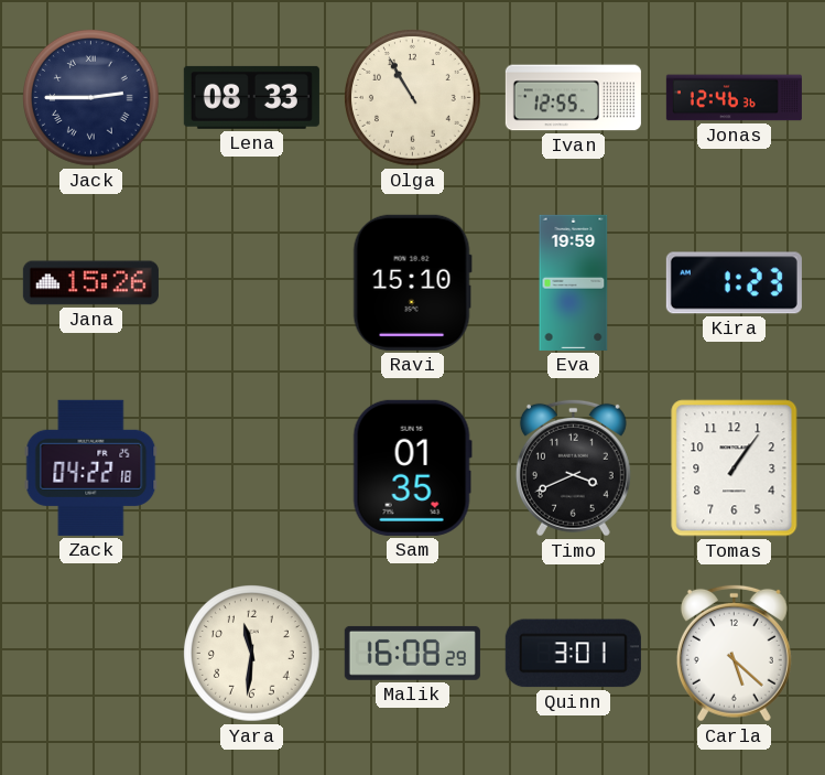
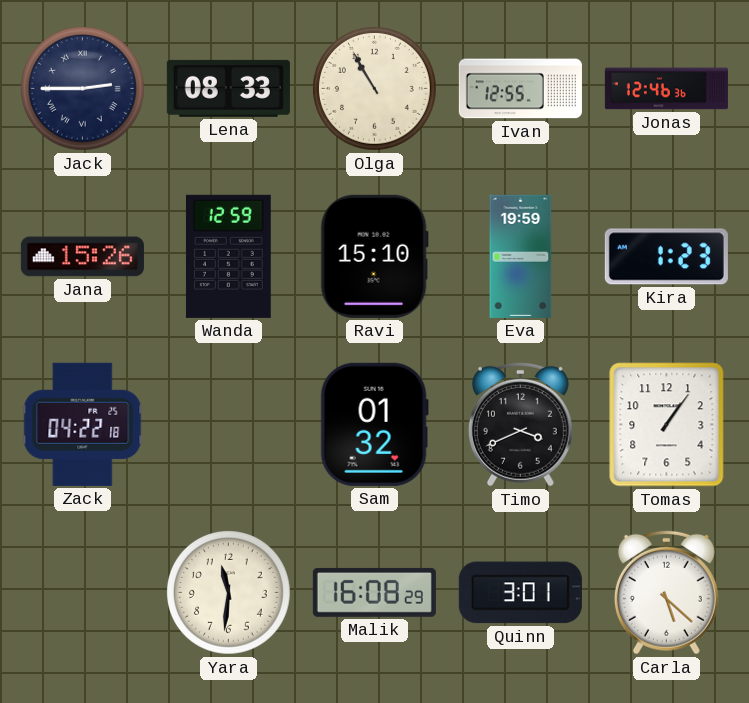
Wanda: none -> 12:59 (228, 256)
Sam: 01:35 -> 01:32 (374, 424)
